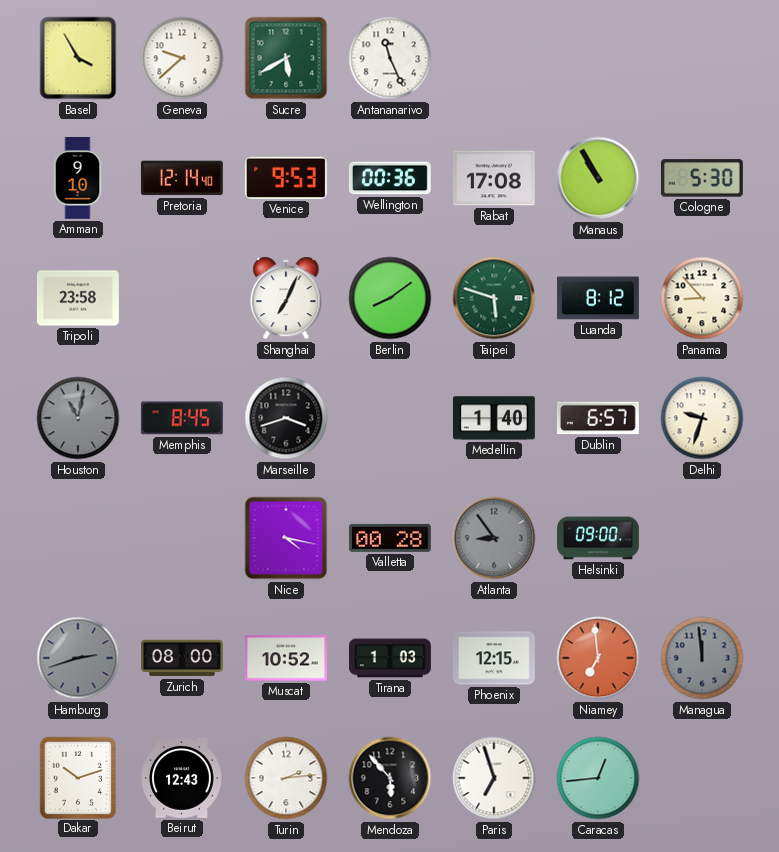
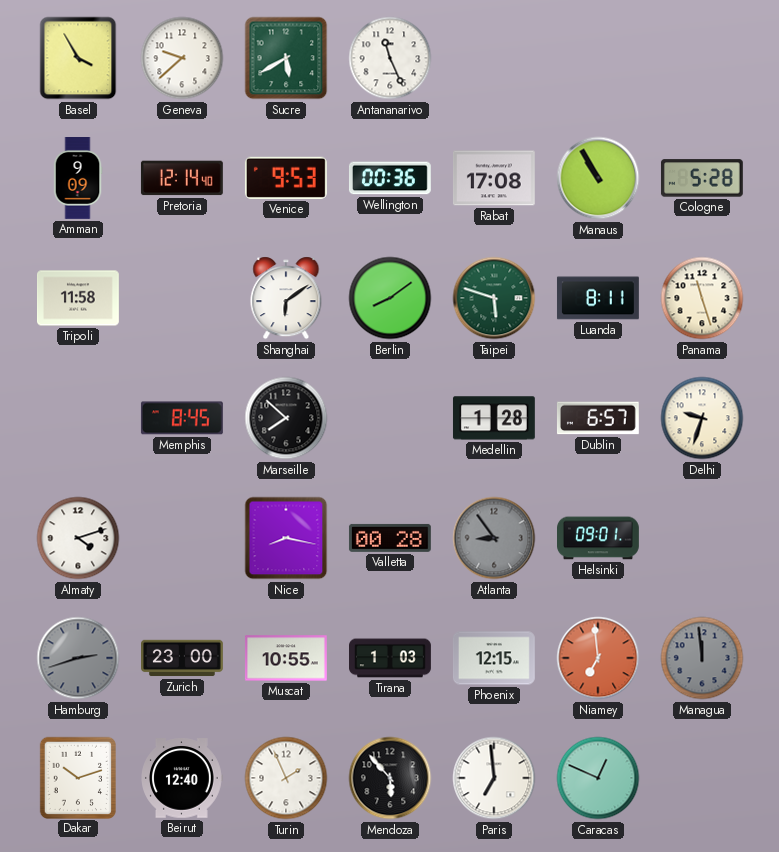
Amman: 9:10 -> 9:09 (78, 179)
Cologne: 5:30 -> 5:28 (702, 178)
Tripoli: 23:58 -> 11:58 (79, 298)
Shanghai: 7:04 -> 6:09 (286, 298)
Luanda: 8:12 -> 8:11 (598, 298)
Panama: 8:53 -> 11:27 (702, 298)
Houston: 11:02 -> none (78, 418)
Marseille: 3:42 -> 7:52 (286, 418)
Medellin: 1:40 -> 1:28 (494, 418)
Almaty: none -> 4:12 (78, 538)
Nice: 4:17 -> 8:17 (286, 538)
Helsinki: 09:00 -> 09:01 (599, 538)
Zurich: 08:00 -> 23:00 (183, 658)
Muscat: 10:52 -> 10:55 (286, 658)
Beirut: 12:43 -> 12:40 (182, 778)
Turin: 2:14 -> 1:56 (286, 778)
Paris: 6:57 -> 6:59 (494, 778)
Caracas: 12:44 -> 12:49 (598, 778)
